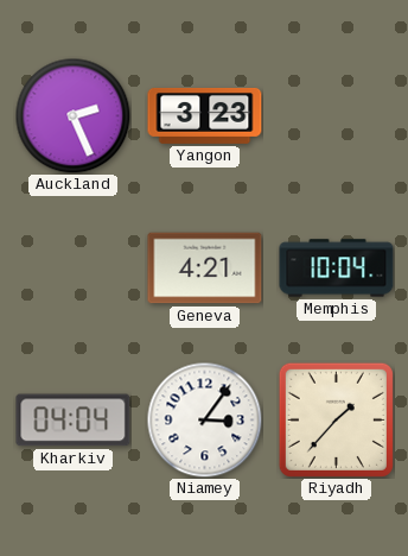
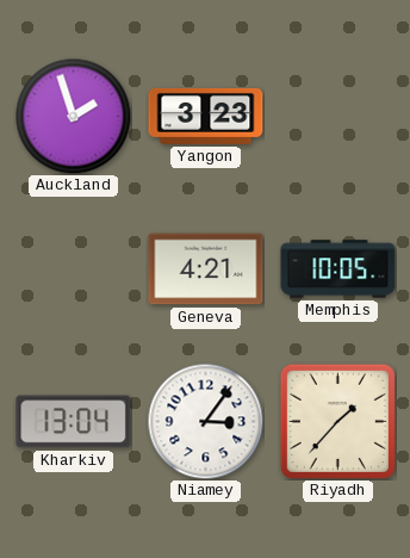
Auckland: 2:26 -> 1:57 (73, 116)
Memphis: 10:04 -> 10:05 (338, 269)
Kharkiv: 04:04 -> 13:04 (74, 422)
